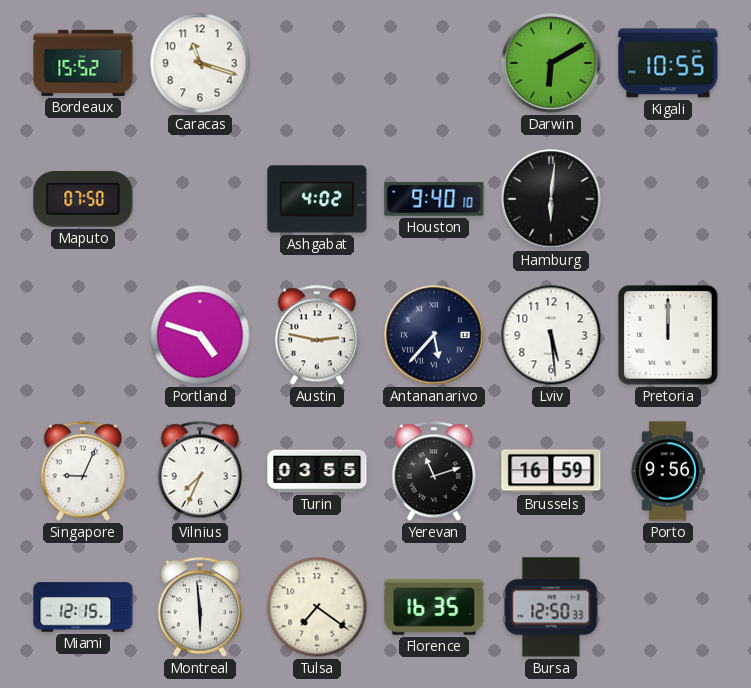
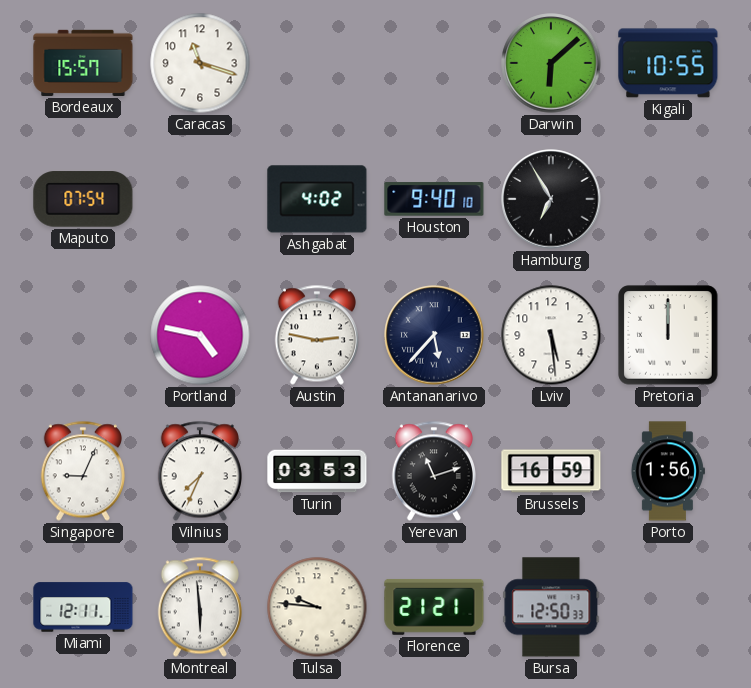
Bordeaux: 15:52 -> 15:57 (83, 63)
Darwin: 6:10 -> 6:08 (551, 63)
Maputo: 07:50 -> 07:54 (83, 199)
Hamburg: 6:01 -> 6:55 (551, 199)
Portland: 4:48 -> 4:47 (200, 335)
Turin: 03:55 -> 03:53 (317, 471)
Porto: 9:56 -> 1:56 (668, 471)
Miami: 12:15 -> 12:11 (83, 607)
Tulsa: 7:21 -> 9:46 (317, 607)
Florence: 16:35 -> 21:21 (434, 607)
